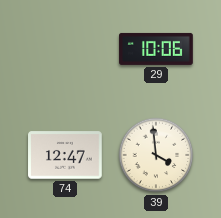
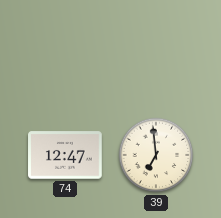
29: 10:06 -> none (156, 49)
39: 3:59 -> 6:59 (156, 155)
